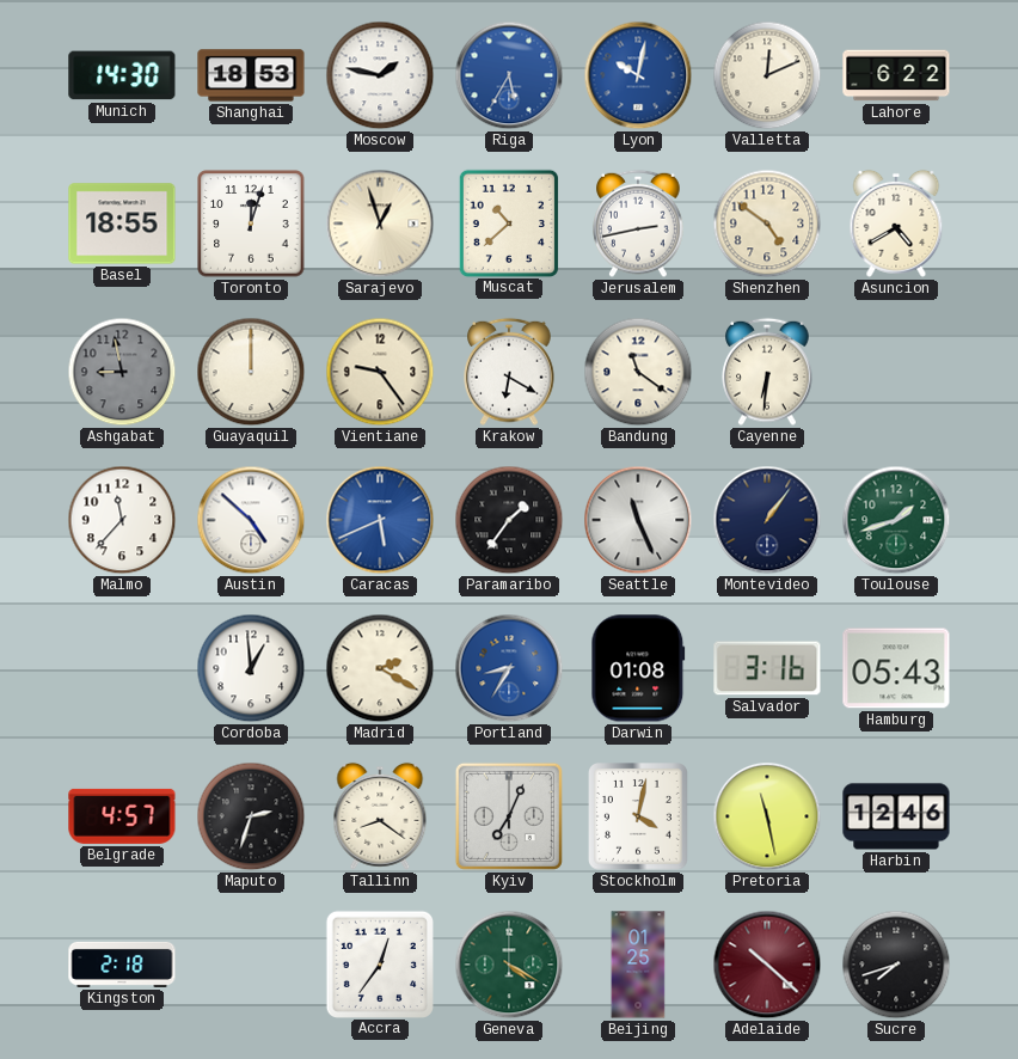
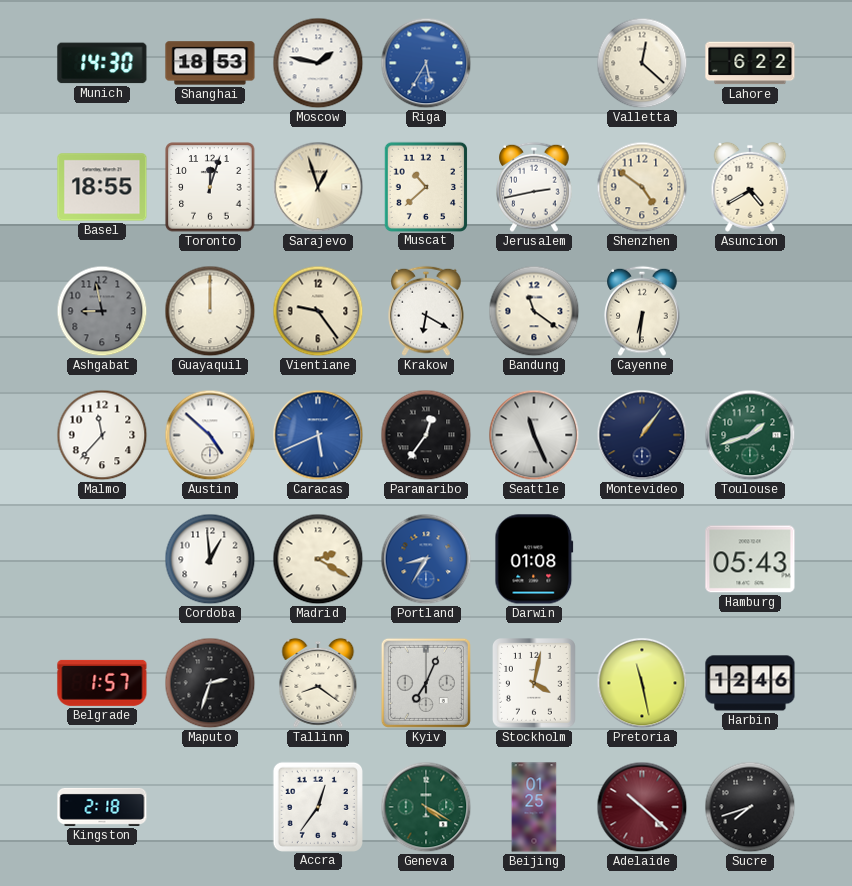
Lyon: 10:02 -> none (638, 75)
Valletta: 12:11 -> 12:22 (642, 63)
Paramaribo: 1:36 -> 12:36 (426, 435)
Salvador: 3:16 -> none (767, 668)
Belgrade: 4:57 -> 1:57 (102, 683)
